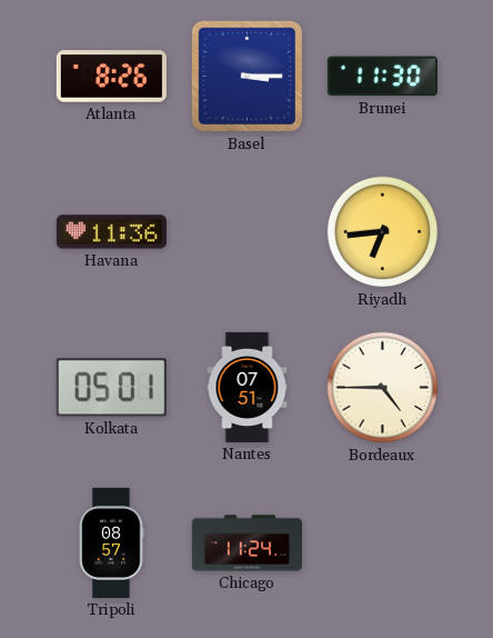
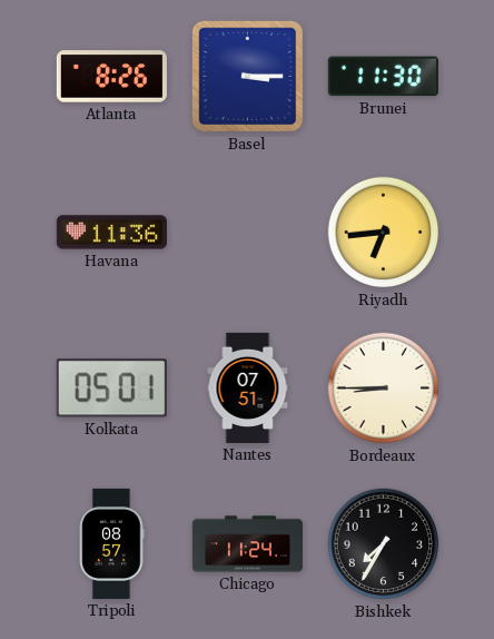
Bordeaux: 4:45 -> 8:45 (384, 389)
Bishkek: none -> 7:35 (384, 544)
